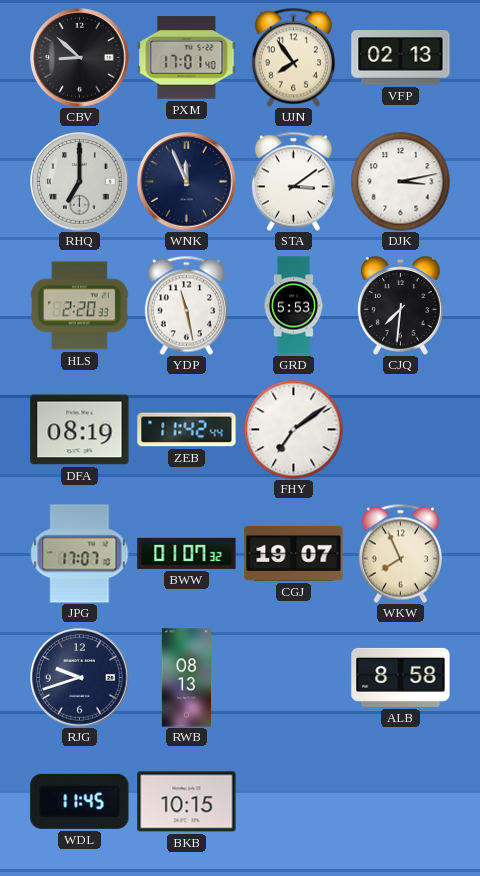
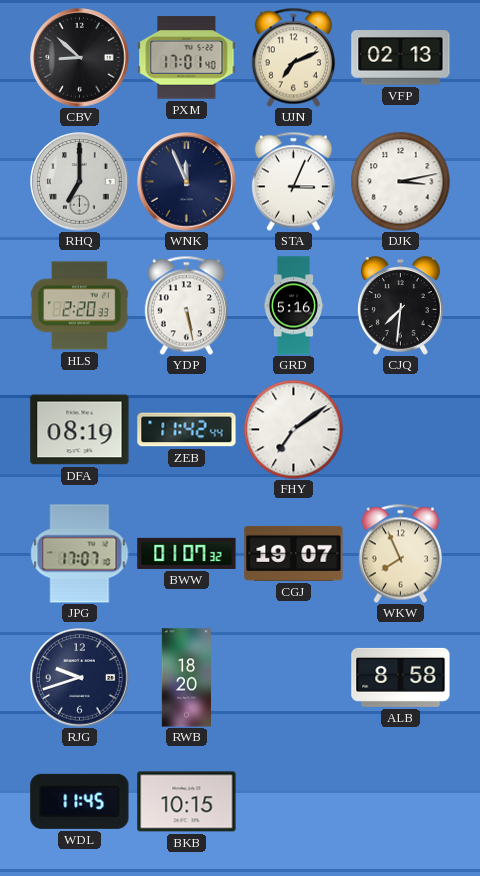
UJN: 7:54 -> 7:11 (293, 57)
STA: 3:09 -> 3:04 (293, 181)
YDP: 11:28 -> 5:28 (186, 305)
GRD: 5:53 -> 5:16 (294, 306)
RWB: 08:13 -> 18:20 (186, 678)
